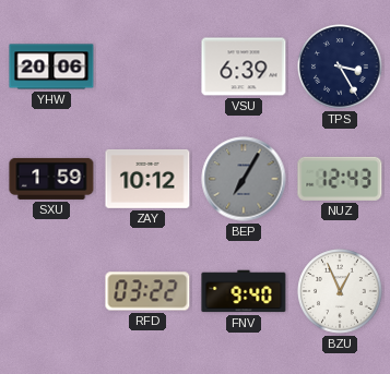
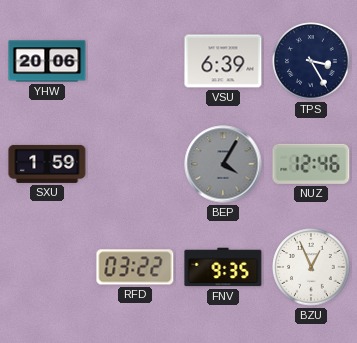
ZAY: 10:12 -> none (147, 179)
BEP: 7:05 -> 4:05 (223, 164)
NUZ: 12:43 -> 12:46 (311, 164)
FNV: 9:40 -> 9:35 (223, 267)
